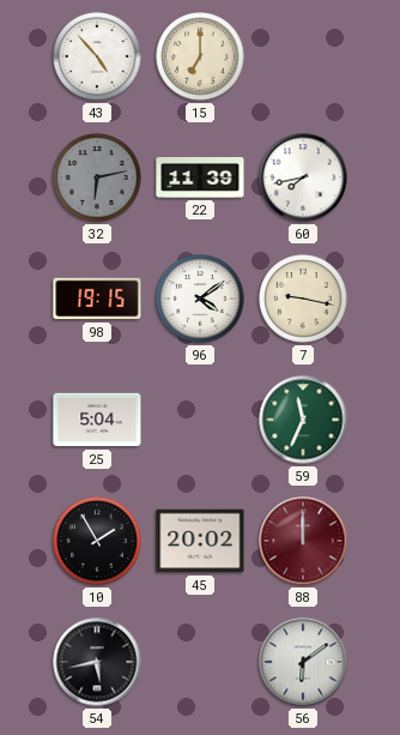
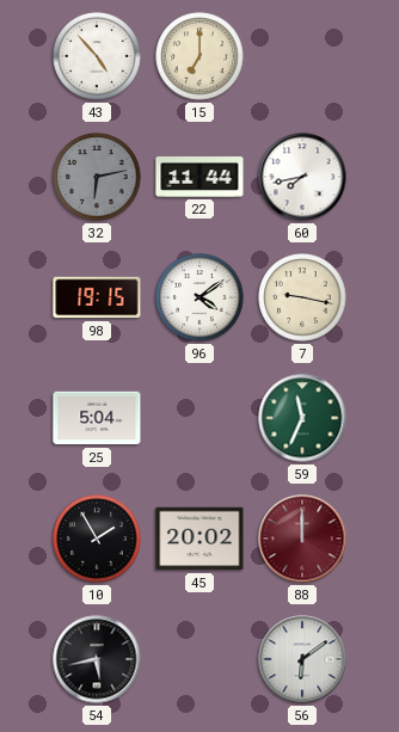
22: 11:39 -> 11:44 (199, 178)
